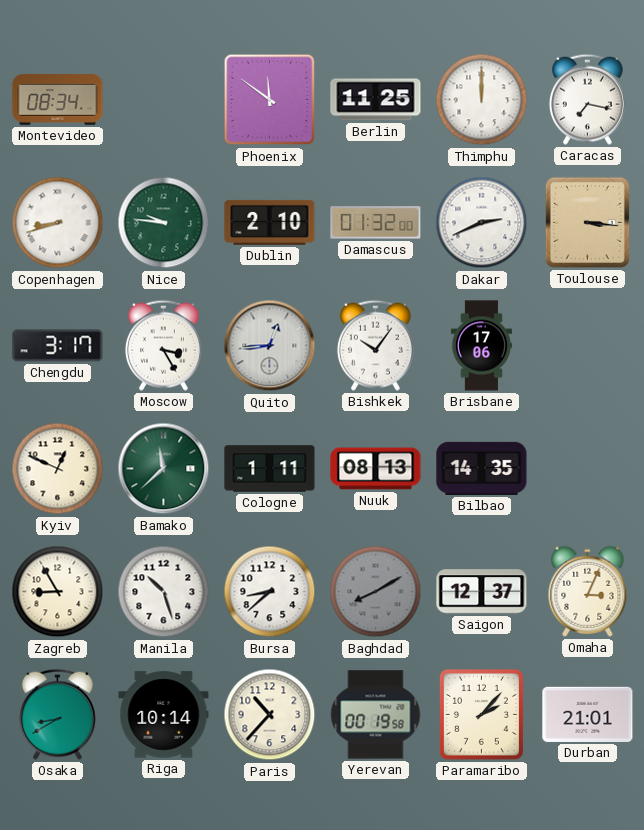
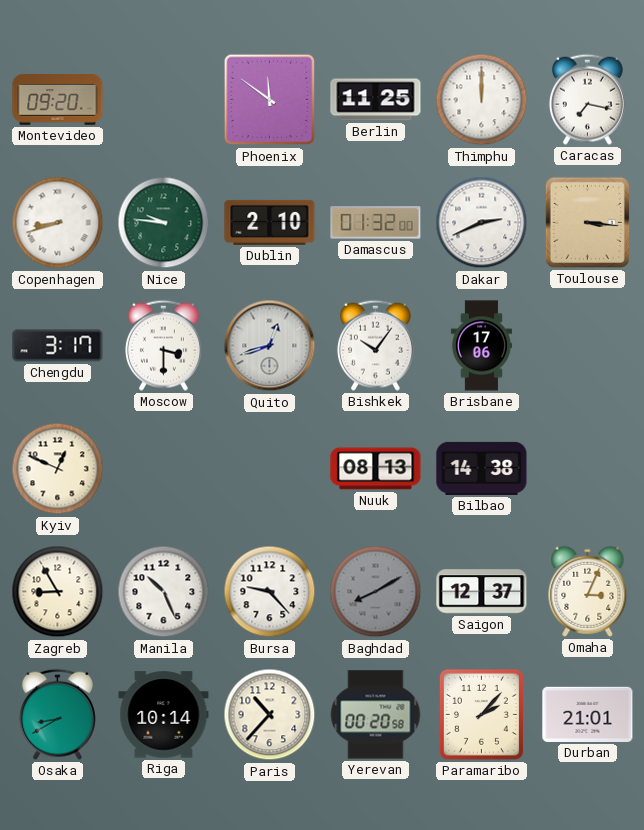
Montevideo: 08:34 -> 09:20 (58, 100)
Moscow: 3:25 -> 3:30 (163, 345)
Quito: 12:44 -> 12:42 (270, 346)
Bamako: 11:38 -> none (164, 469)
Cologne: 1:11 -> none (270, 469)
Bilbao: 14:35 -> 14:38 (482, 468)
Manila: 10:27 -> 10:26 (164, 592)
Bursa: 8:38 -> 9:23 (270, 592)
Yerevan: 00:19 -> 00:20 (376, 715)
